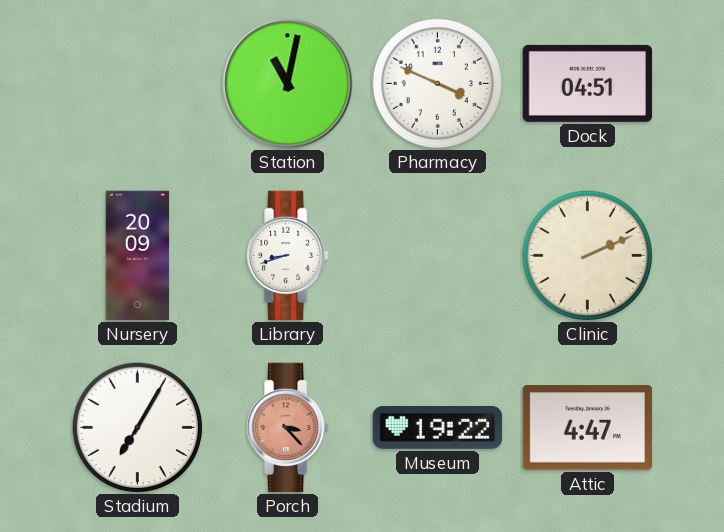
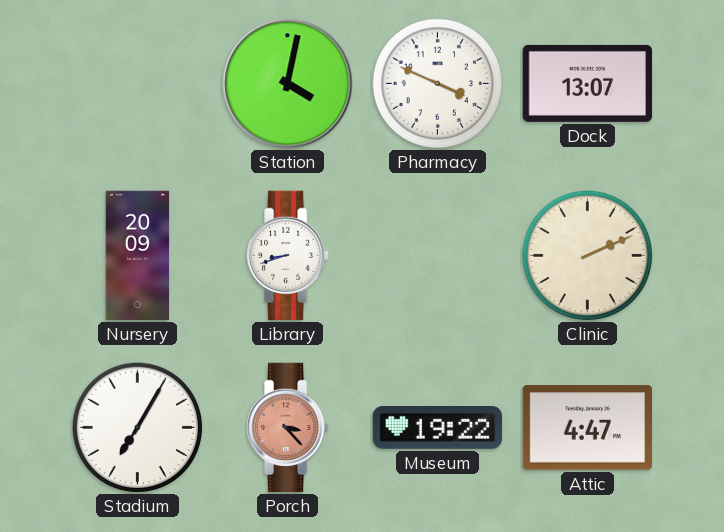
Station: 11:02 -> 4:02 (288, 84)
Dock: 04:51 -> 13:07 (588, 83)
